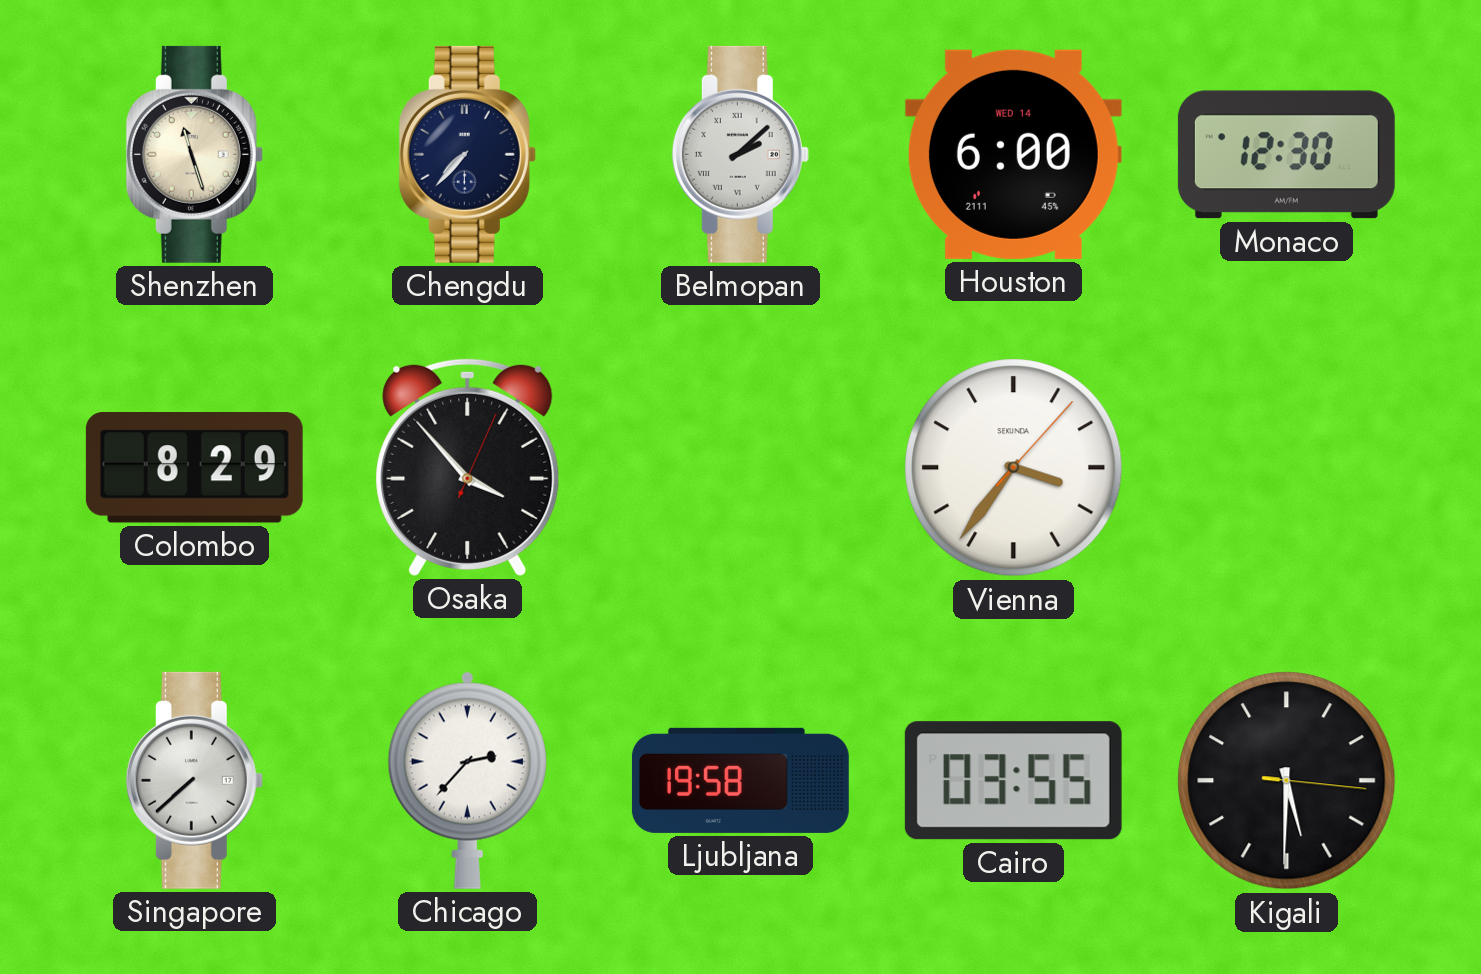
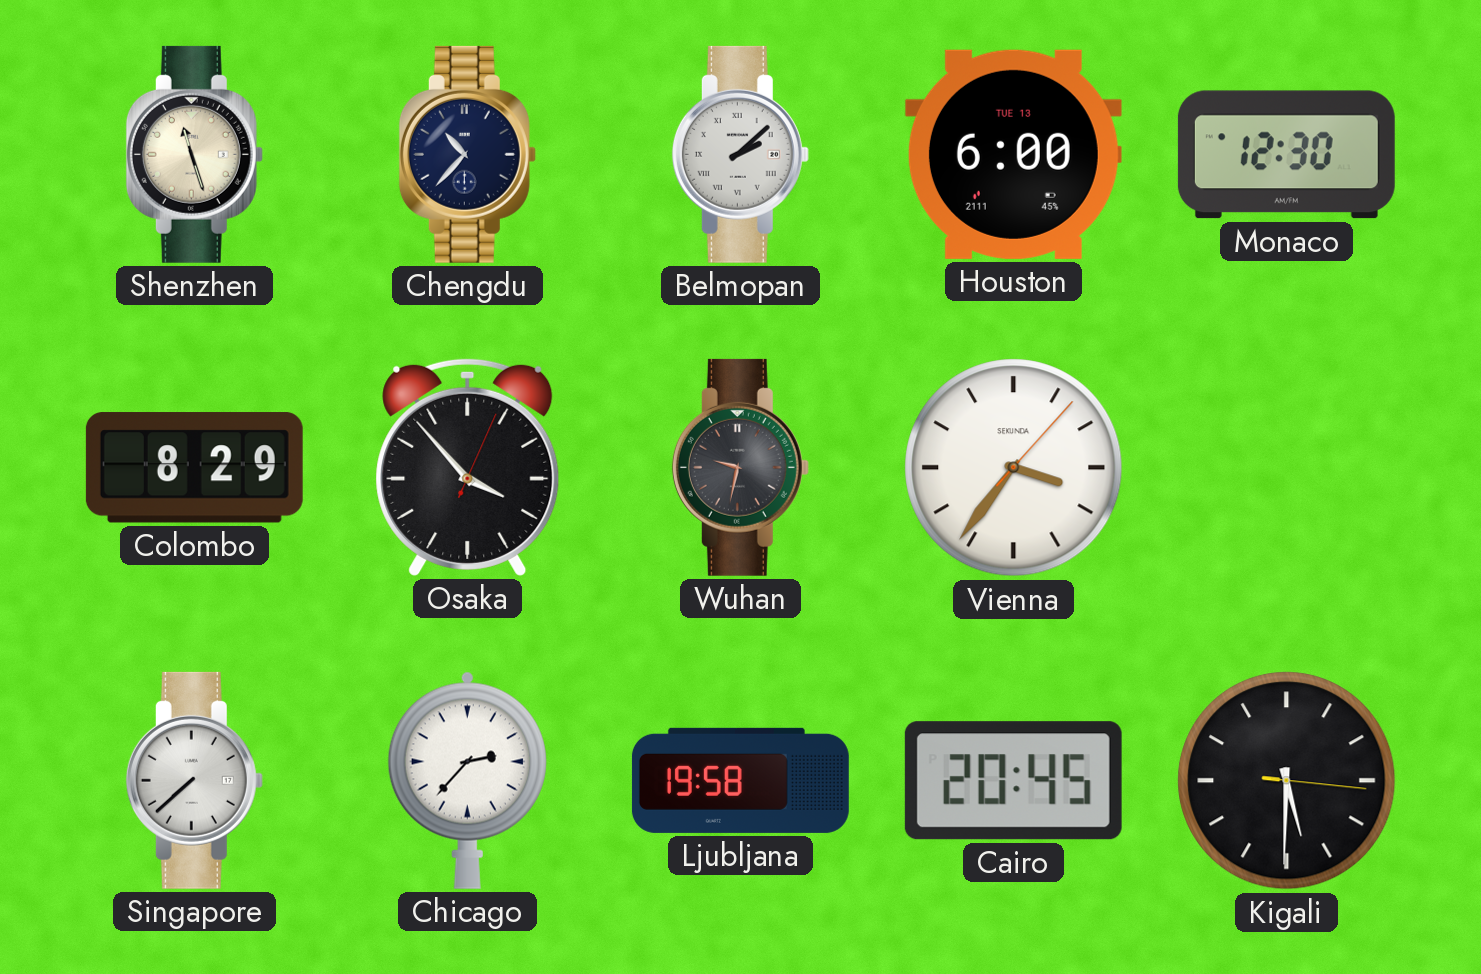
Chengdu: 7:37 -> 10:37 (467, 154)
Houston date: WED 14 -> TUE 13 (1013, 154)
Wuhan: none -> 9:32 (740, 467)
Cairo: 03:55 -> 20:45 (1013, 781)
